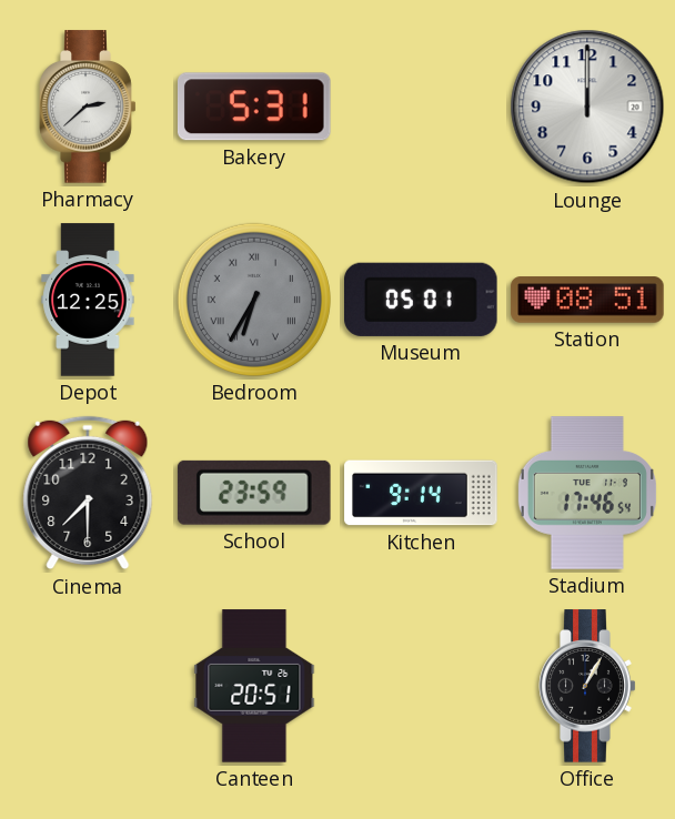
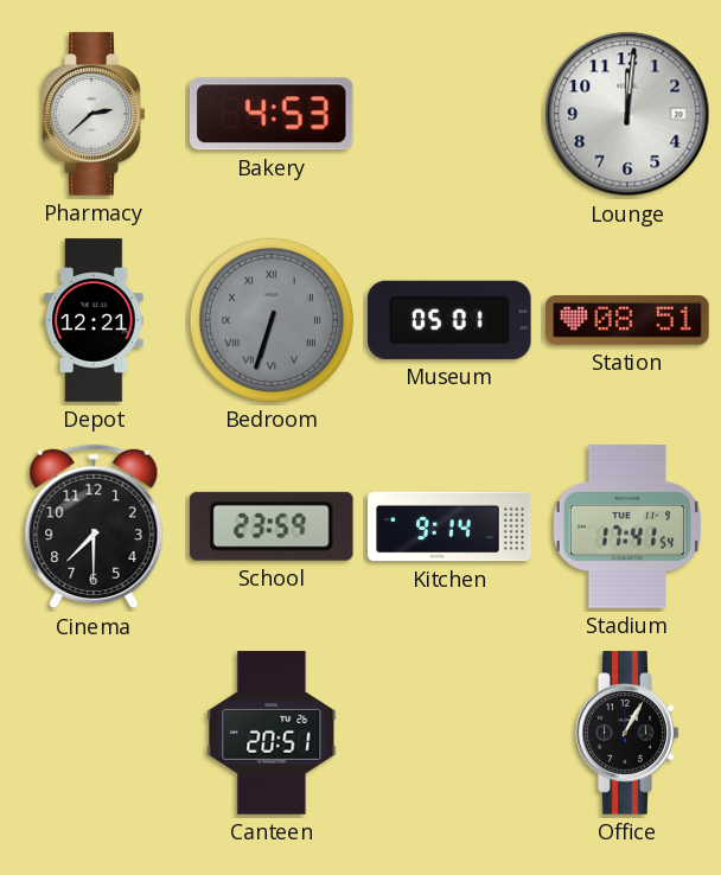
Bakery: 5:31 -> 4:53 (272, 114)
Lounge: 12:00 -> 12:01 (627, 114)
Depot: 12:25 -> 12:21 (94, 320)
Bedroom: 6:35 -> 6:33 (272, 320)
Stadium: 17:46 -> 17:41 (627, 526)
